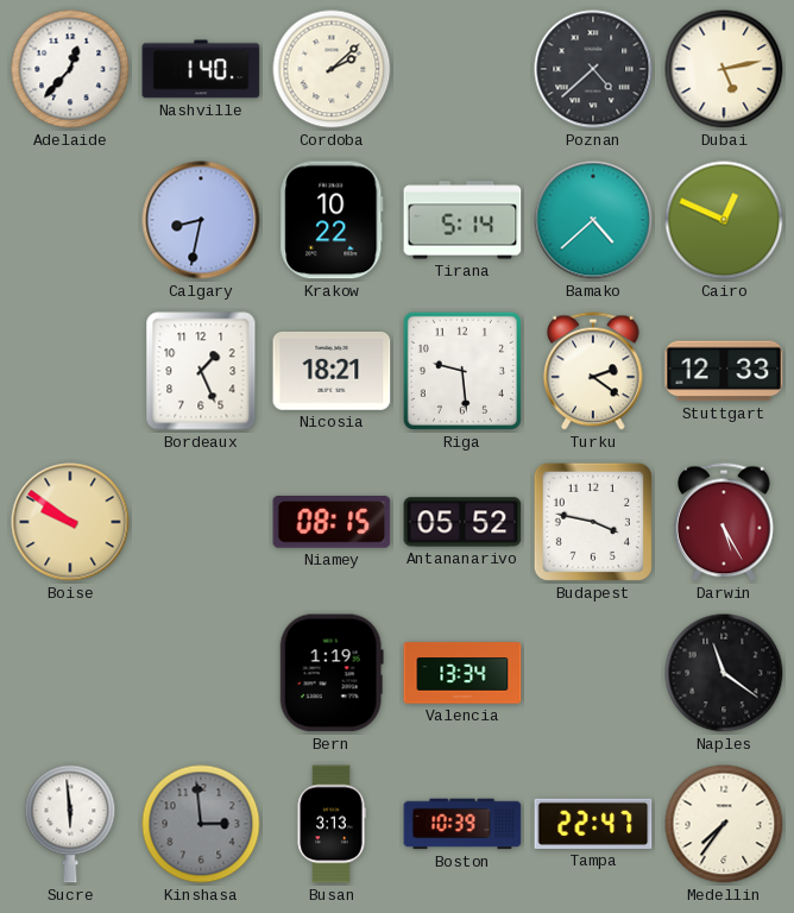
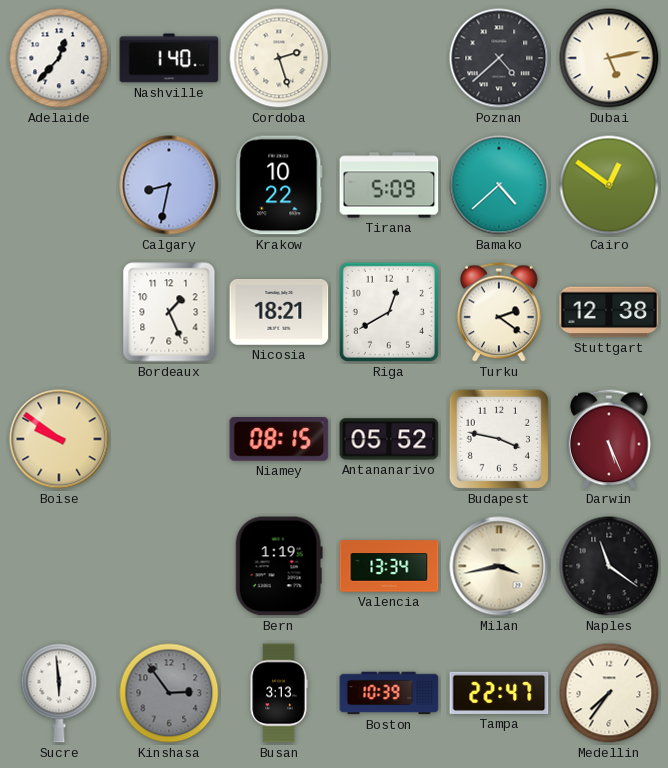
Cordoba: 2:08 -> 2:27 (279, 58)
Tirana: 5:14 -> 5:09 (389, 185)
Cairo: 12:49 -> 12:51 (609, 185)
Riga: 9:29 -> 12:40 (389, 312)
Stuttgart: 12:33 -> 12:38 (609, 312)
Darwin: 5:25 -> 5:26 (609, 439)
Milan: none -> 3:43 (499, 566)
Kinshasa: 2:59 -> 2:54 (169, 693)
